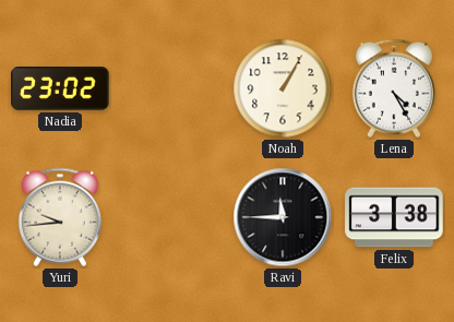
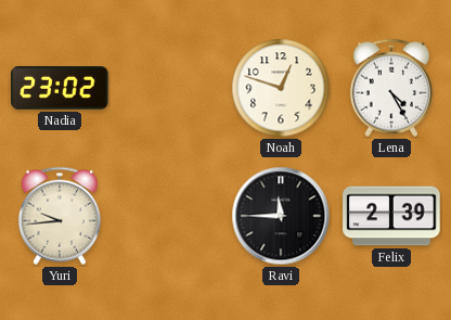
Noah: 1:05 -> 12:48 (281, 88)
Felix: 3:38 -> 2:39 (391, 216)
